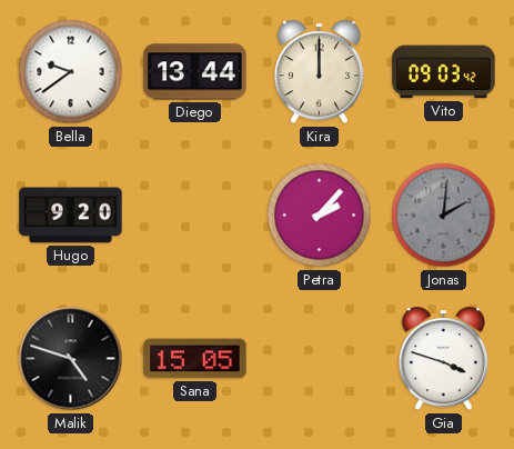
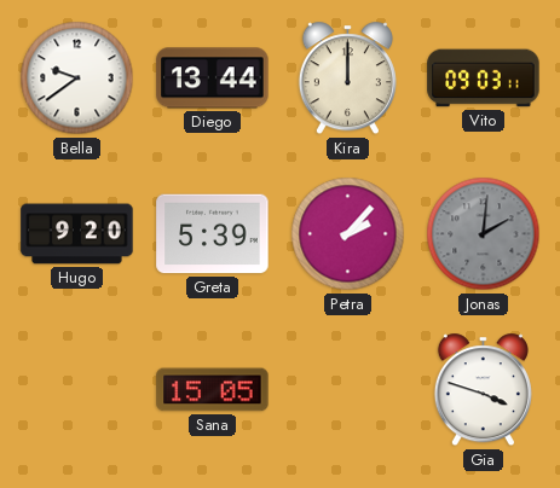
Vito: 09:03:42 -> 09:03:11 (484, 79)
Greta: none -> 5:39 (213, 234)
Malik: 4:48 -> none (71, 359)
